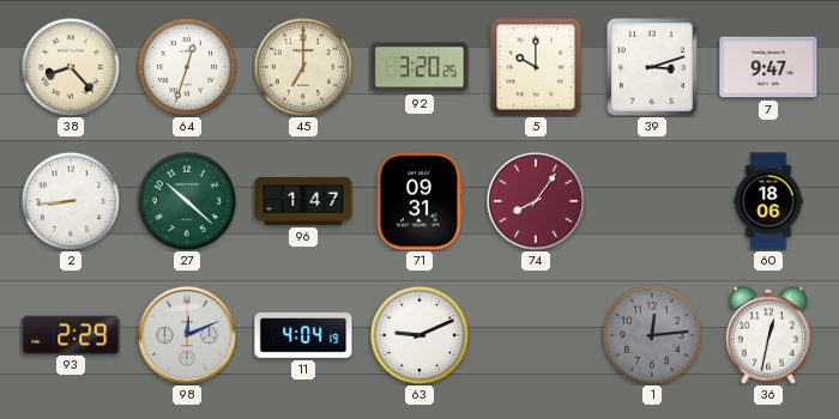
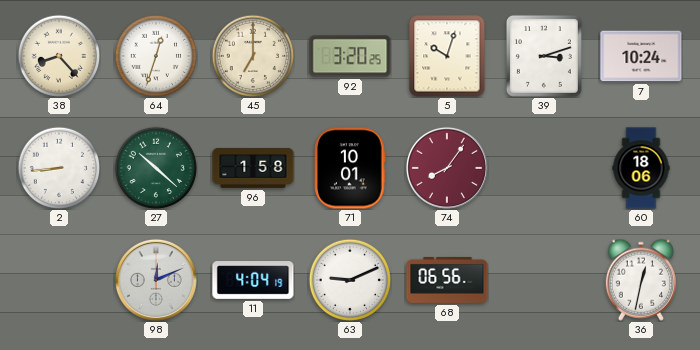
5: 10:00 -> 10:03 (447, 56)
7: 9:47 -> 10:24 (641, 56)
96: 1:47 -> 1:58 (253, 168)
71: 09:31 -> 10:01 (350, 168)
93: 2:29 -> none (71, 334)
68: none -> 06:56 (447, 280)
1: 12:14 -> none (651, 334)
